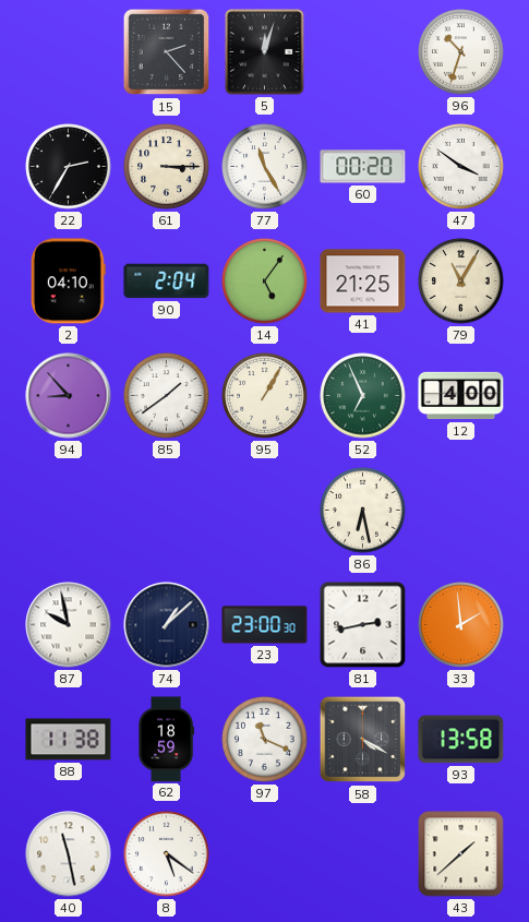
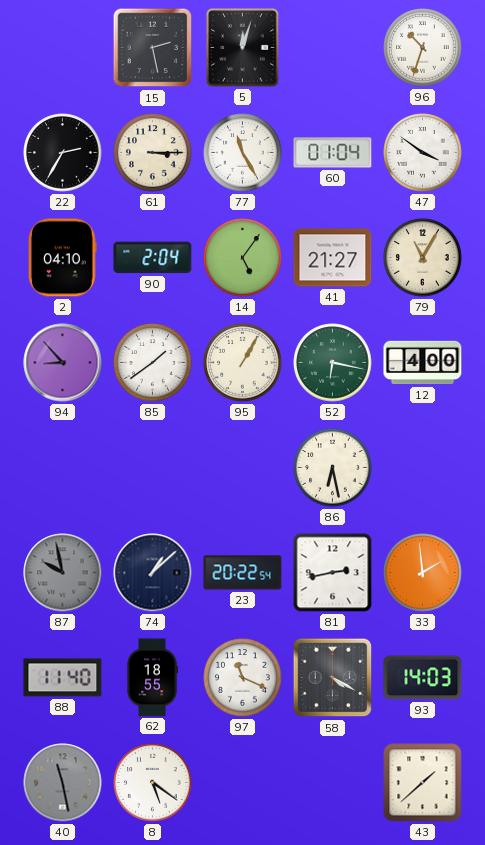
15: 2:23 -> 2:28 (153, 48)
60: 00:20 -> 01:04 (333, 153)
41: 21:25 -> 21:27 (333, 258)
52: 6:56 -> 6:17 (333, 363)
87 dial: white -> grey (63, 573)
23: 23:00 -> 20:22 (243, 573)
88: 11:38 -> 11:40 (63, 678)
62: 18:59 -> 18:55 (153, 678)
93: 13:58 -> 14:03 (423, 678)
40 dial: white -> grey (63, 783)
